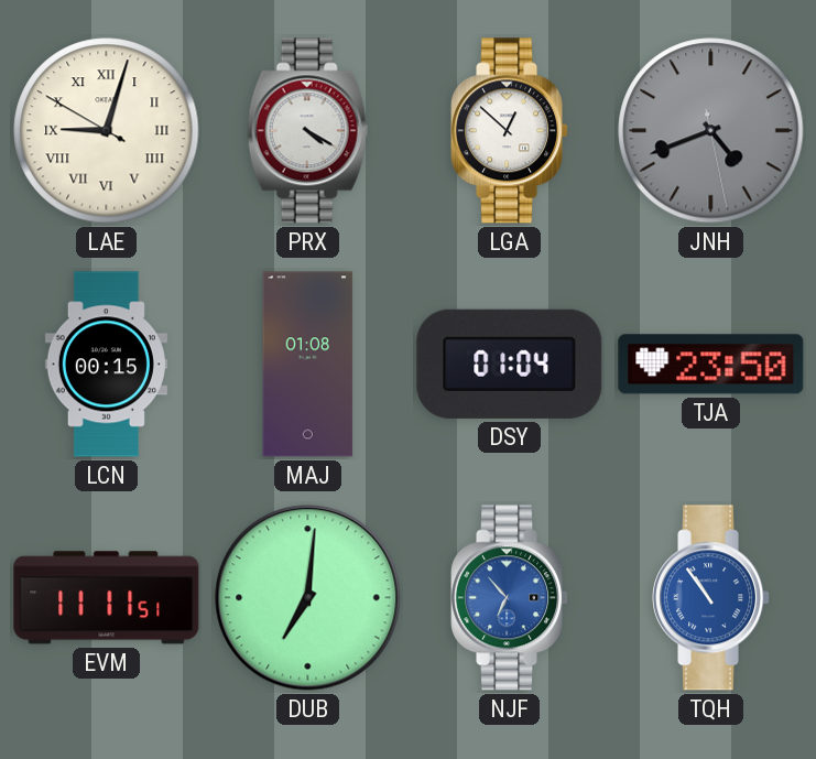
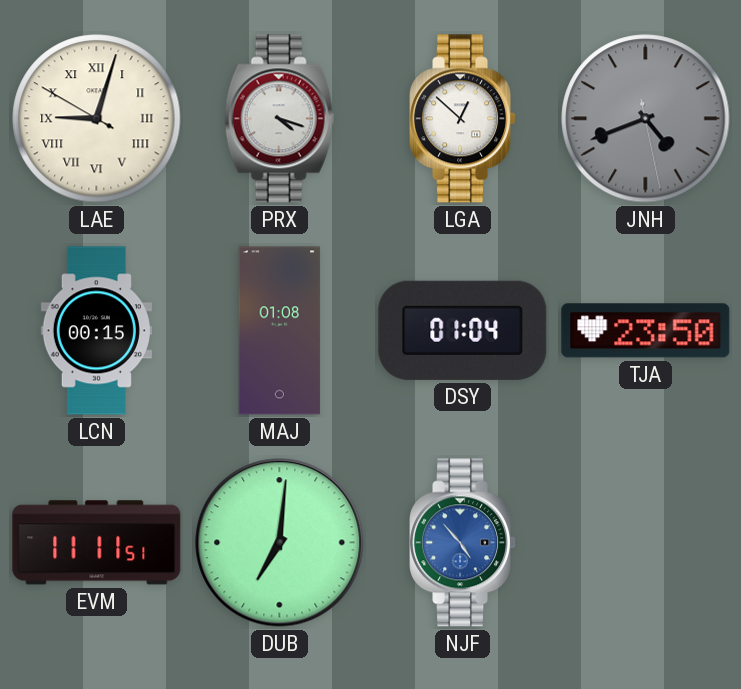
PRX: 4:20 -> 4:18 (280, 119)
NJF: 6:53 -> 4:53 (463, 543)
TQH: 10:54 -> none (711, 598)
